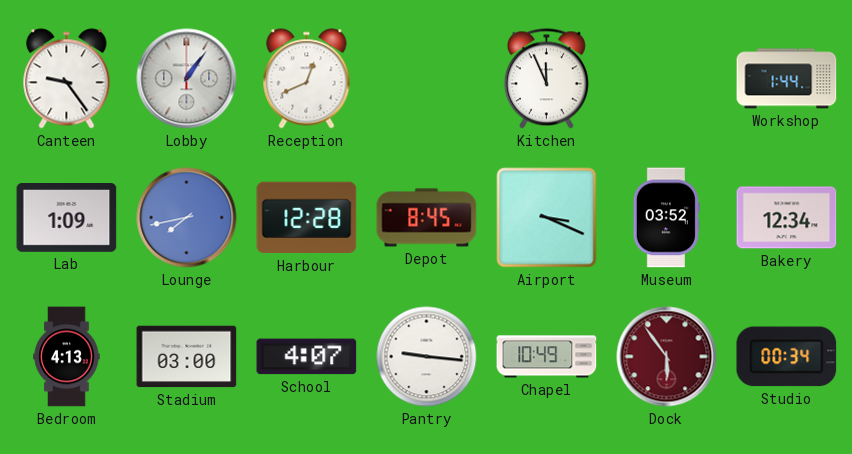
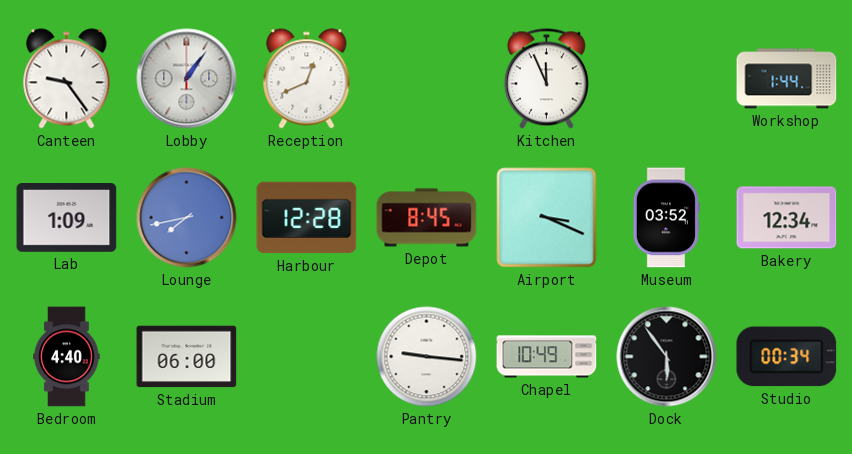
Bedroom: 4:13 -> 4:40 (67, 357)
Stadium: 03:00 -> 06:00 (187, 357)
School: 4:07 -> none (307, 357)
Dock dial: burgundy -> black (667, 357)
